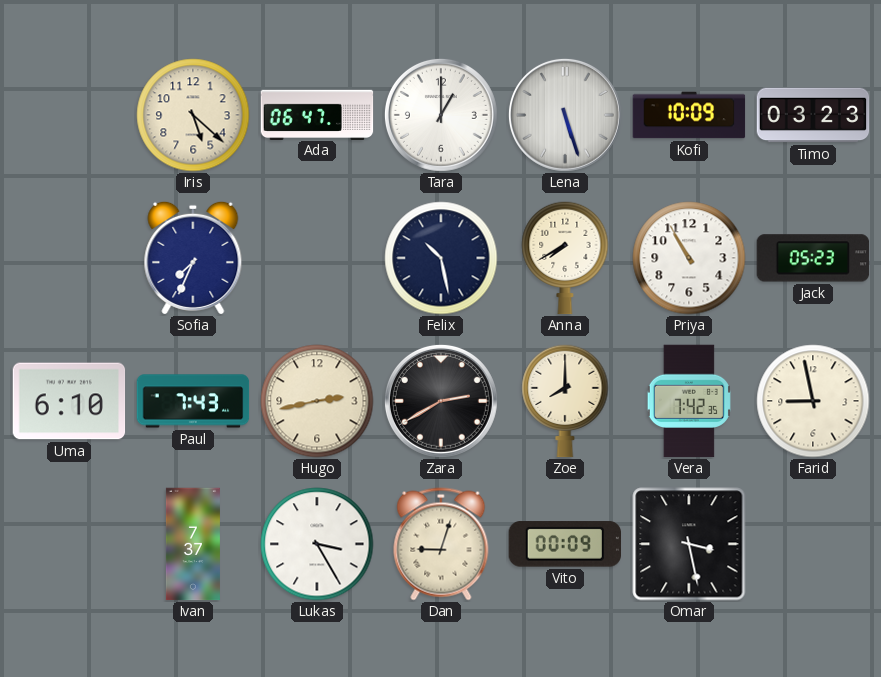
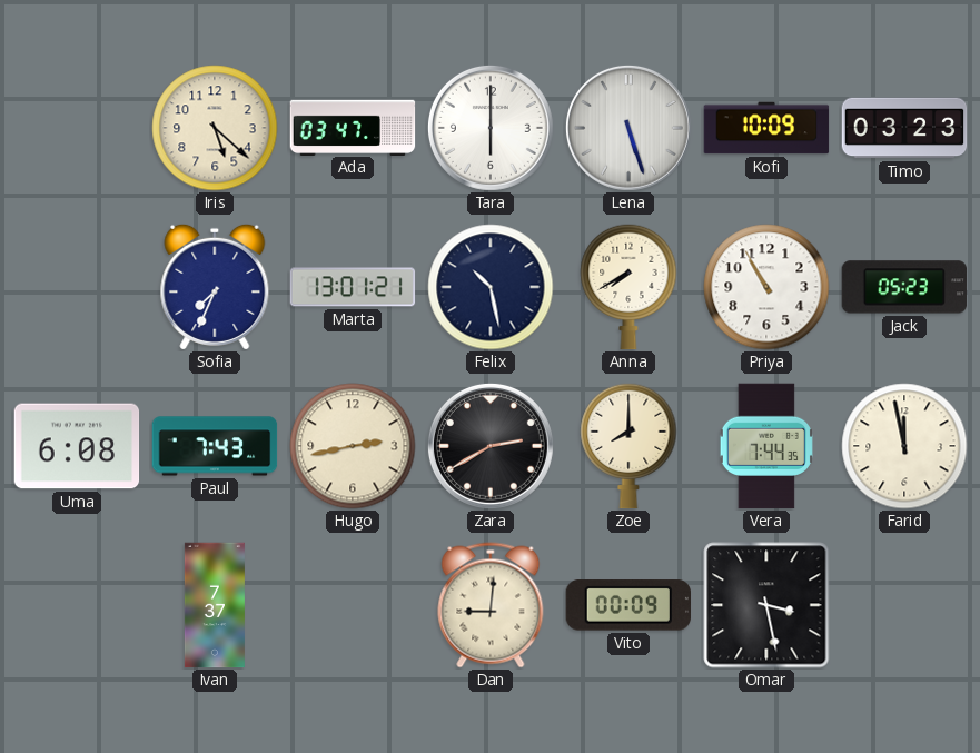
Ada: 06:47 -> 03:47 (353, 127)
Tara: 1:00 -> 6:00 (491, 128)
Marta: none -> 13:01 (353, 287)
Uma: 6:10 -> 6:08 (77, 446)
Vera: 7:42 -> 7:44 (766, 446)
Farid: 8:58 -> 11:58 (904, 446)
Lukas: 3:25 -> none (317, 544)
Dan: 9:03 -> 9:01 (491, 605)
